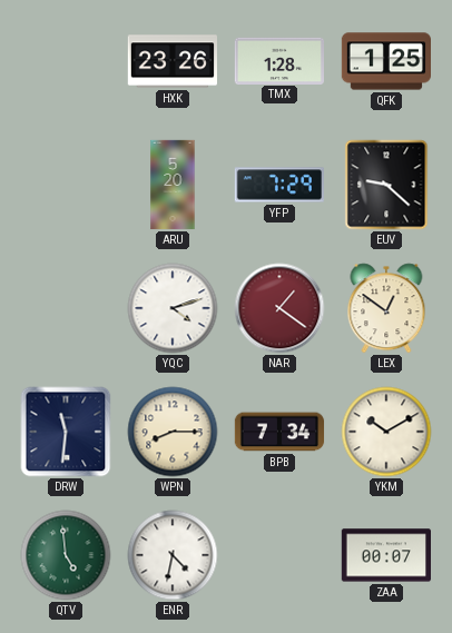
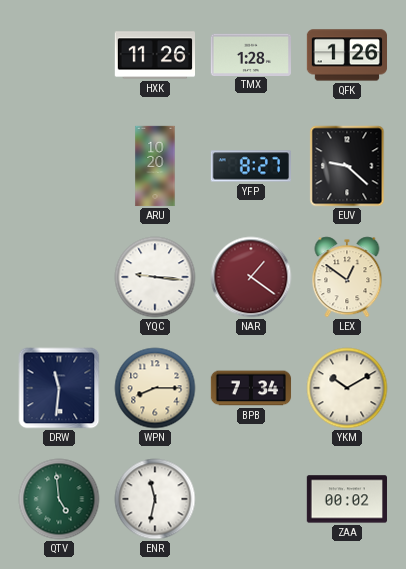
HXK: 23:26 -> 11:26 (154, 55)
QFK: 1:25 -> 1:26 (346, 55)
ARU: 5:20 -> 10:20 (155, 166)
YFP: 7:29 -> 8:27 (250, 166)
YQC: 4:12 -> 9:16 (155, 277)
ENR: 4:32 -> 11:32 (155, 499)
ZAA: 00:07 -> 00:02 (346, 499)
